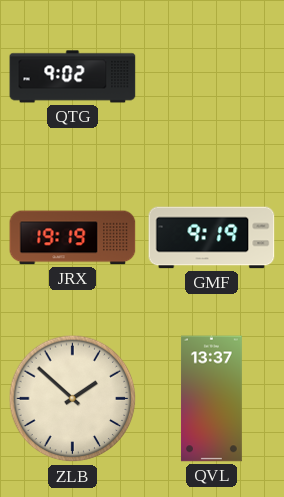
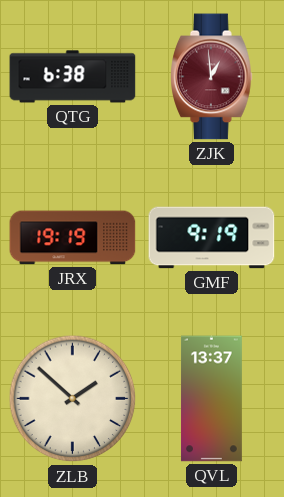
QTG: 9:02 -> 6:38 (73, 77)
ZJK: none -> 12:59 (212, 77)
